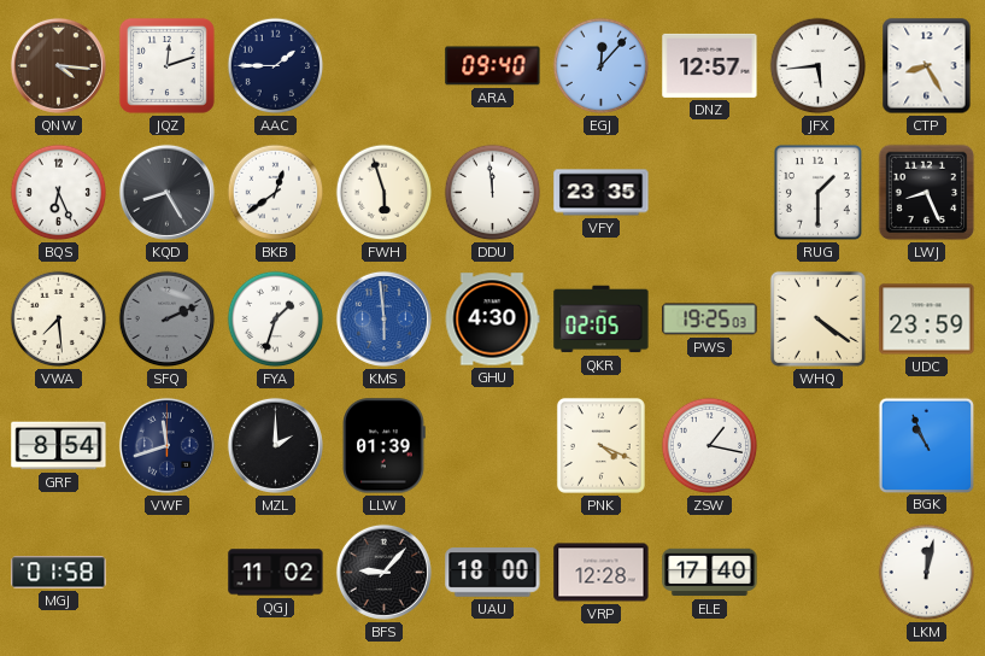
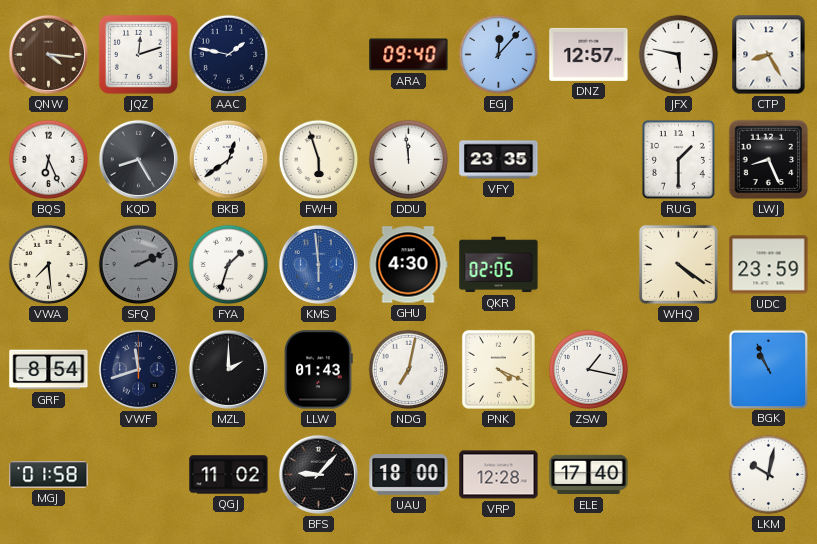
AAC: 1:45 -> 1:47 (229, 55)
JFX: 5:44 -> 5:47 (679, 55)
PWS: 19:25 -> none (710, 320)
LLW: 01:39 -> 01:43 (318, 370)
NDG: none -> 7:02 (409, 370)
LKM: 12:02 -> 10:02 (769, 475)
